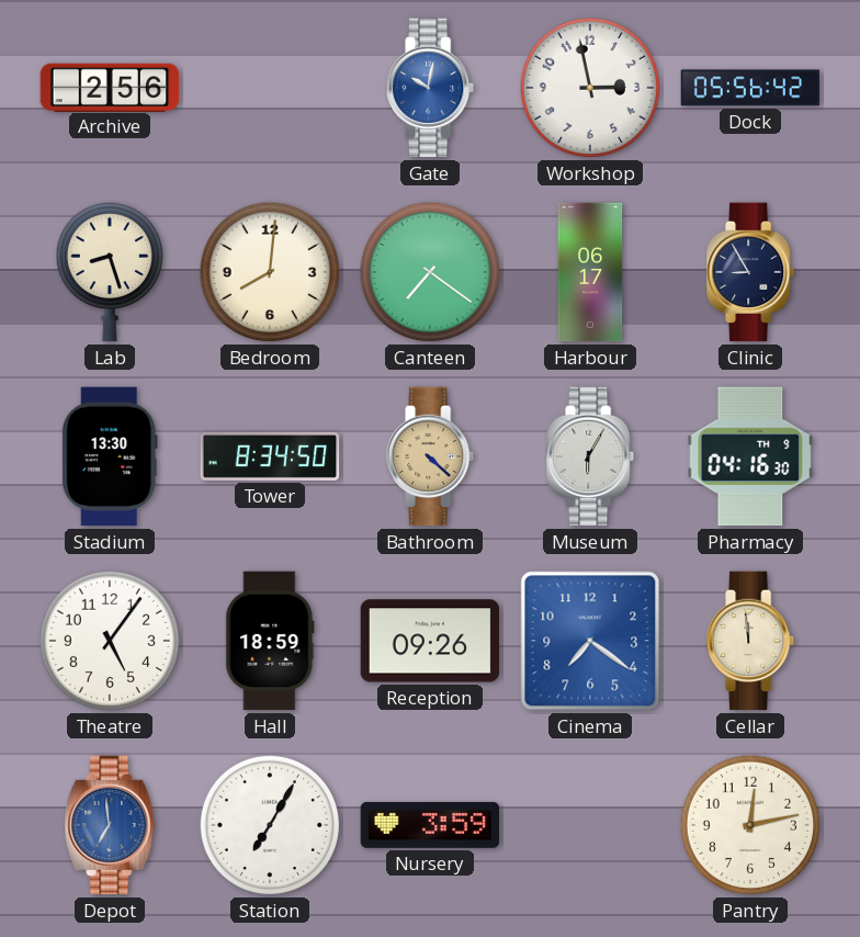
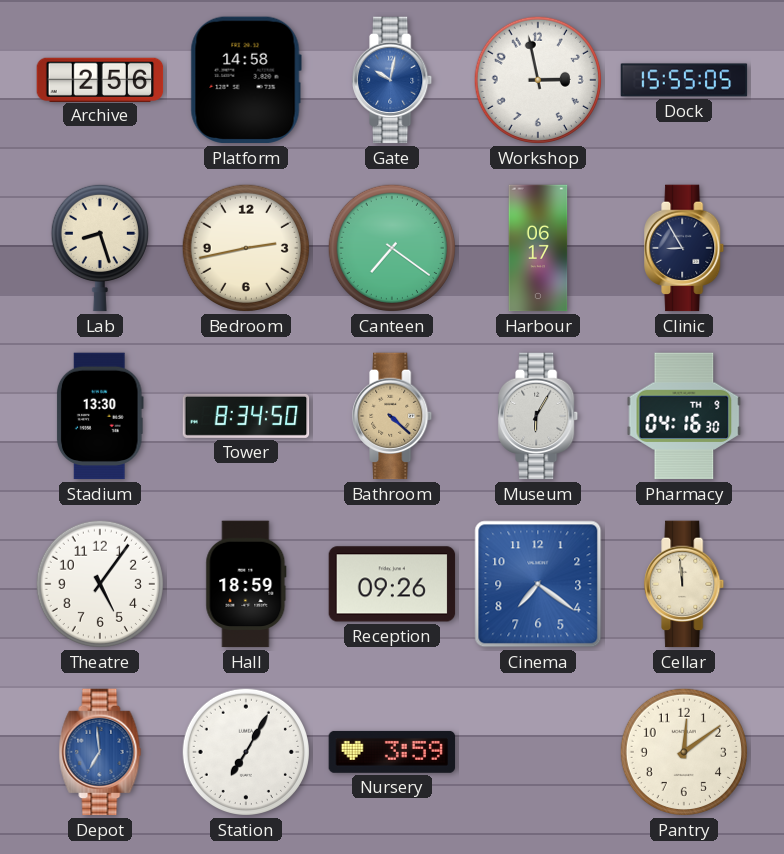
Platform: none -> 14:58 (246, 80)
Dock: 05:56 -> 15:55 (684, 80)
Bedroom: 8:01 -> 2:43 (246, 248)
Pantry: 12:13 -> 12:09 (684, 752)
